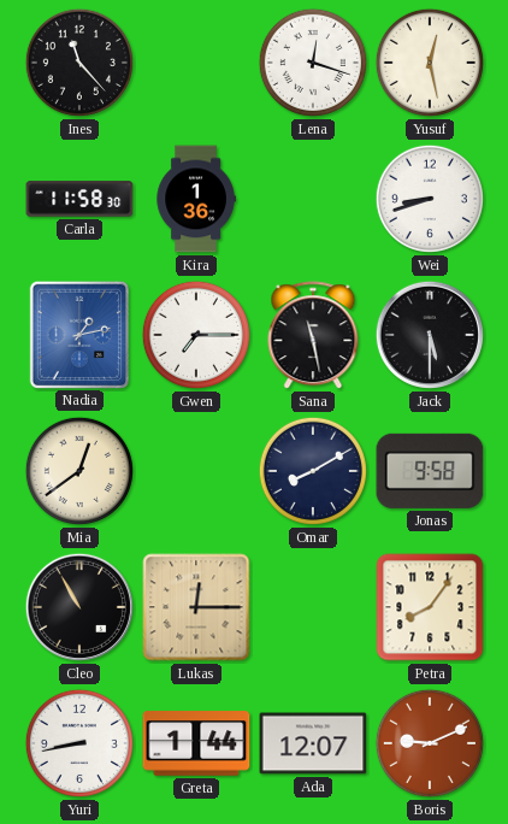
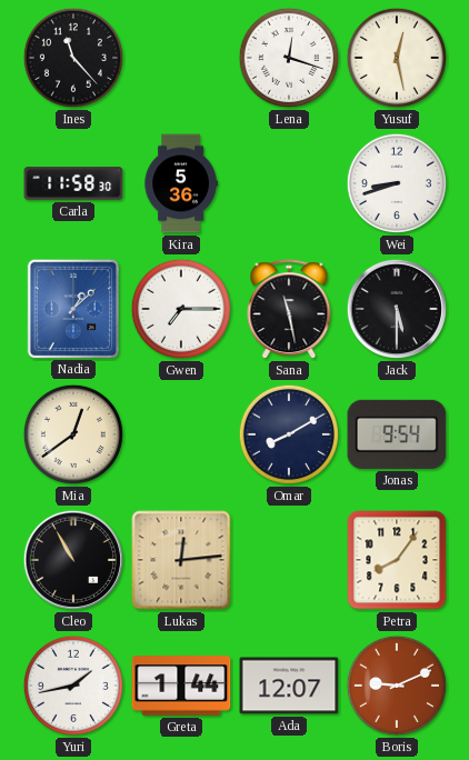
Kira: 1:36 -> 5:36 (181, 183)
Nadia: 1:13 -> 1:08 (72, 308)
Jonas: 9:58 -> 9:54 (397, 434)
Lukas: 12:15 -> 12:14 (181, 560)
Yuri: 8:43 -> 1:43 (73, 686)
